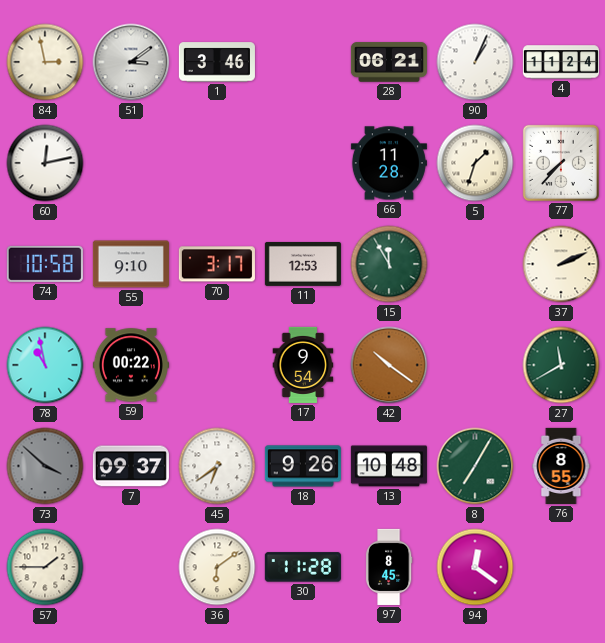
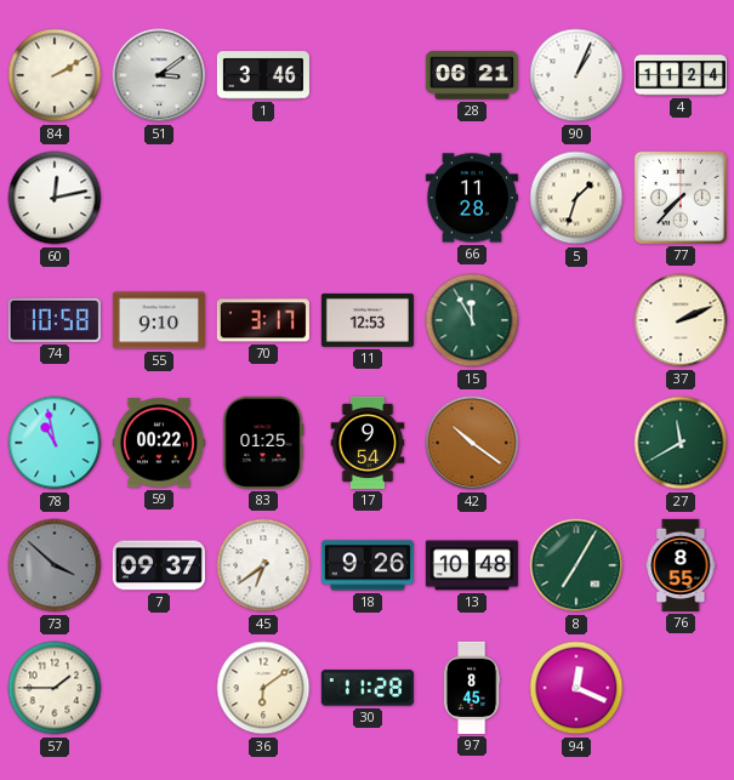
84: 2:58 -> 2:10 (55, 75)
83: none -> 01:25 (263, 443)
94: 12:21 -> 12:19 (576, 688)
